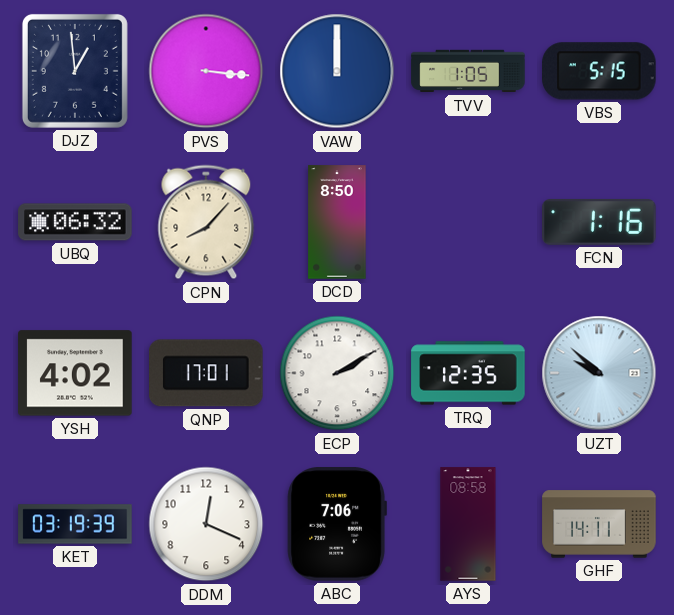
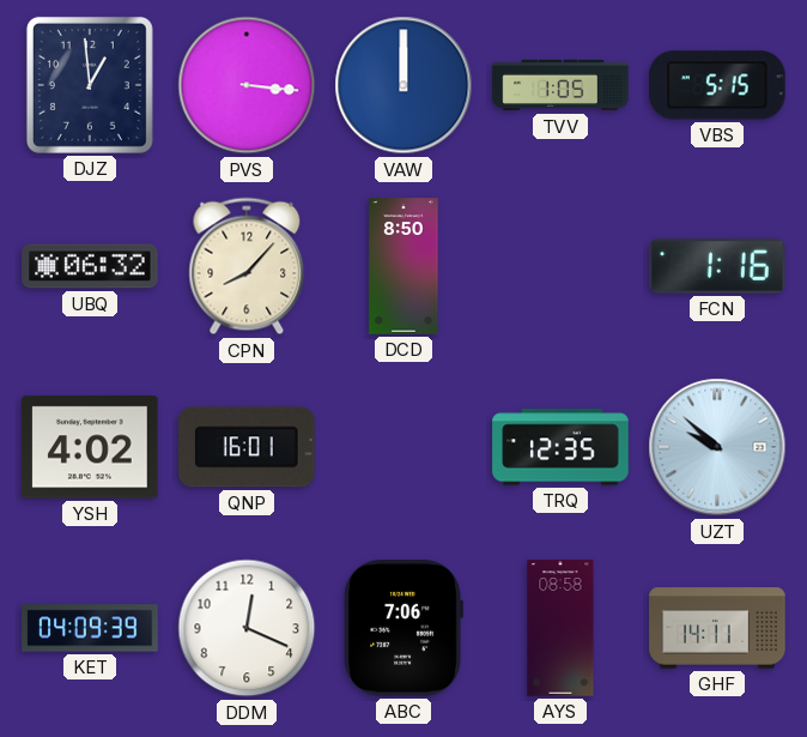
QNP: 17:01 -> 16:01 (248, 447)
ECP: 2:10 -> none (337, 373)
KET: 03:19 -> 04:09 (90, 628)
